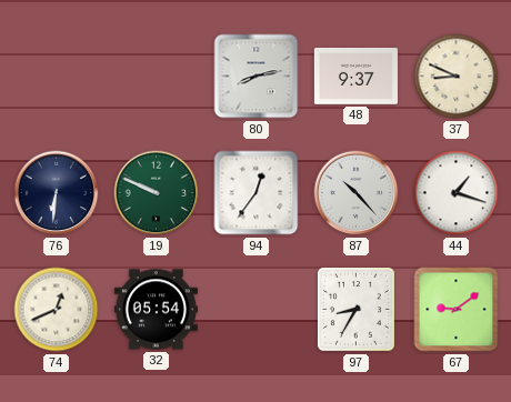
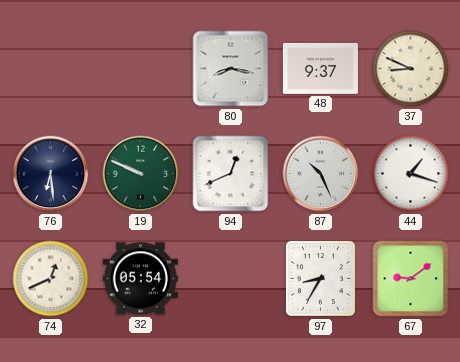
80: 8:13 -> 8:17 (231, 69)
76: 6:31 -> 6:29 (51, 174)
94: 12:36 -> 12:41 (231, 174)
87: 10:23 -> 10:26 (321, 174)
